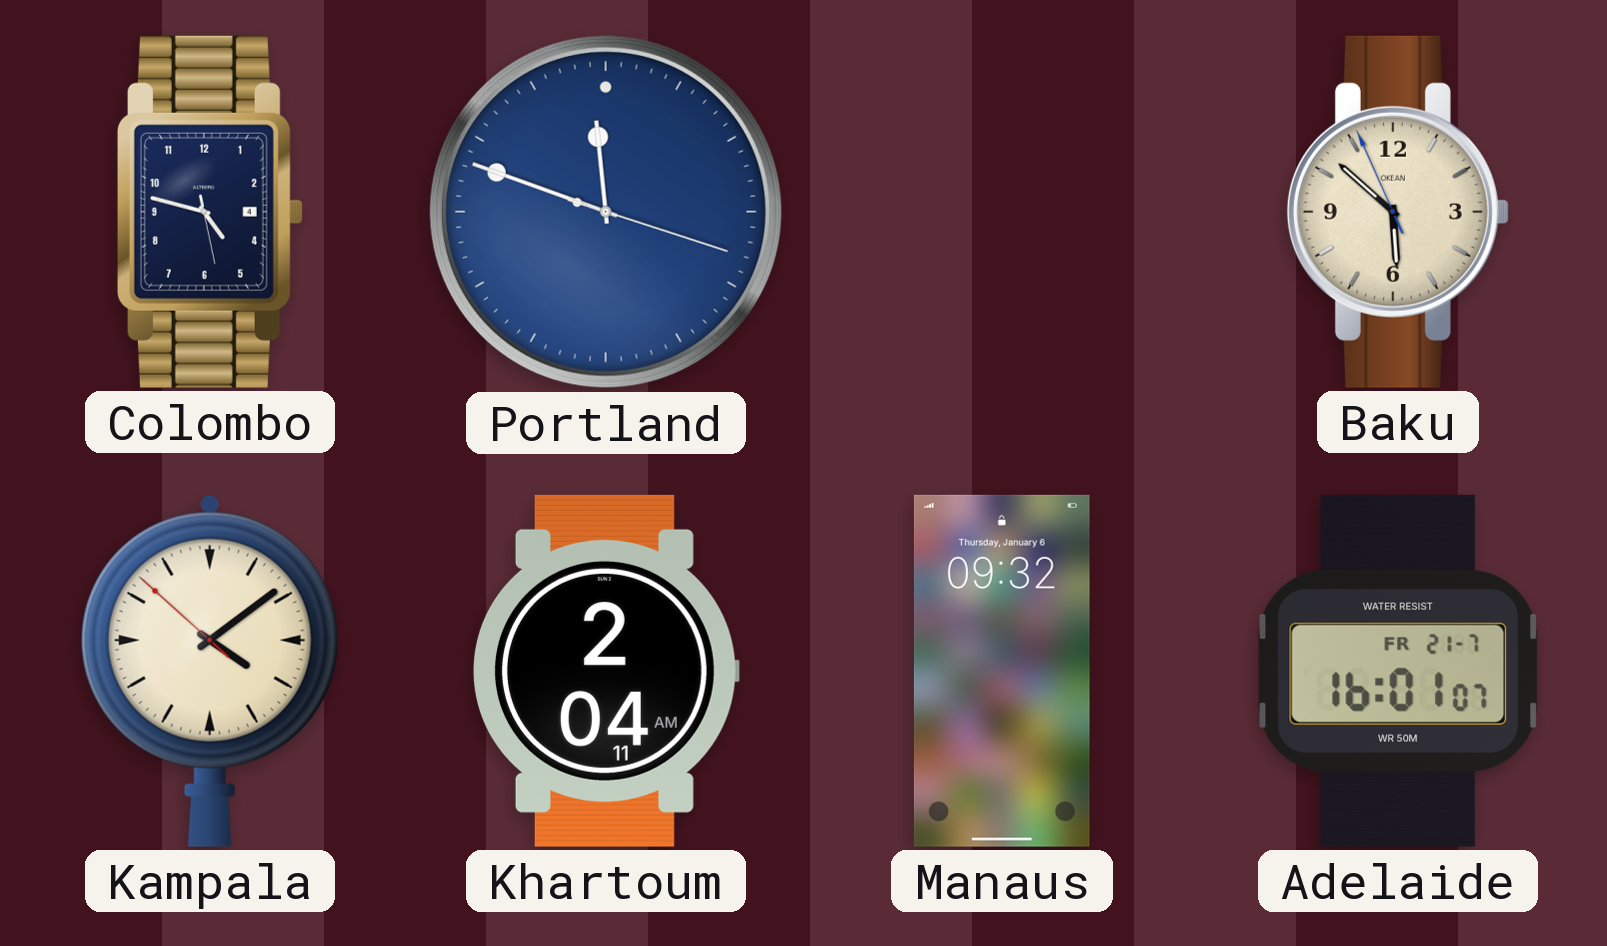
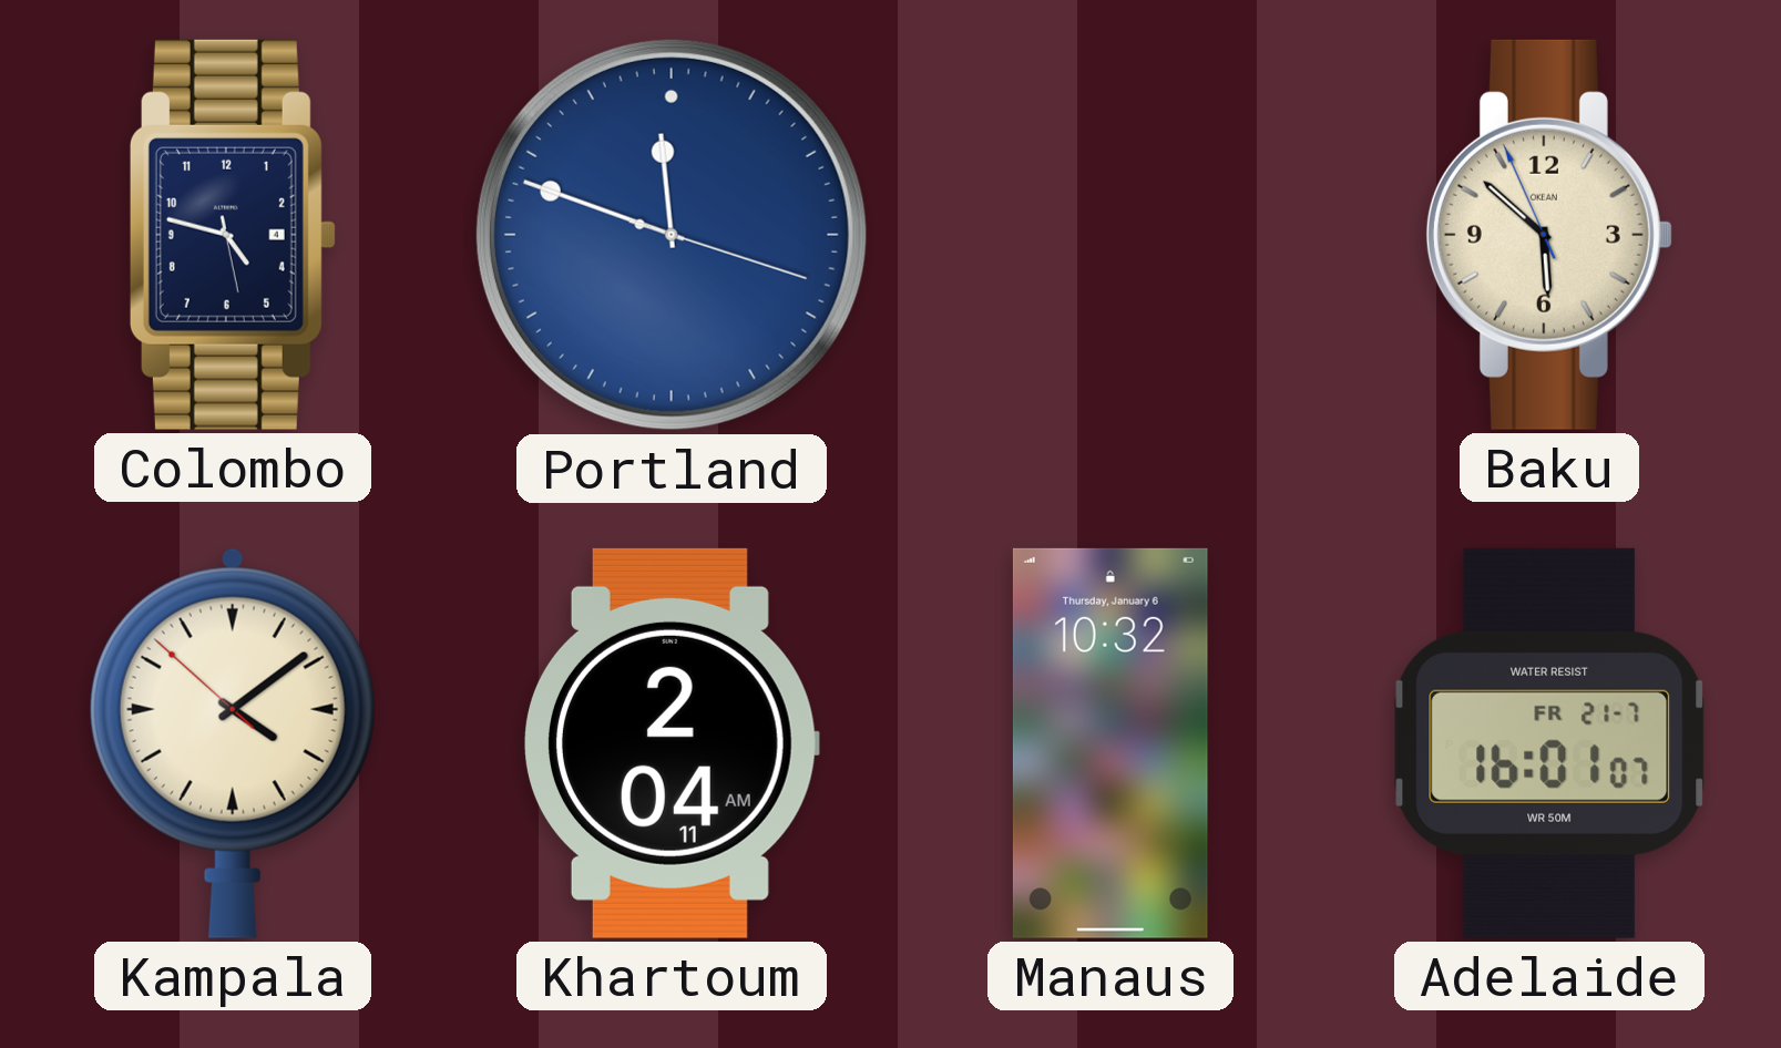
Manaus: 09:32 -> 10:32 (1110, 743)
